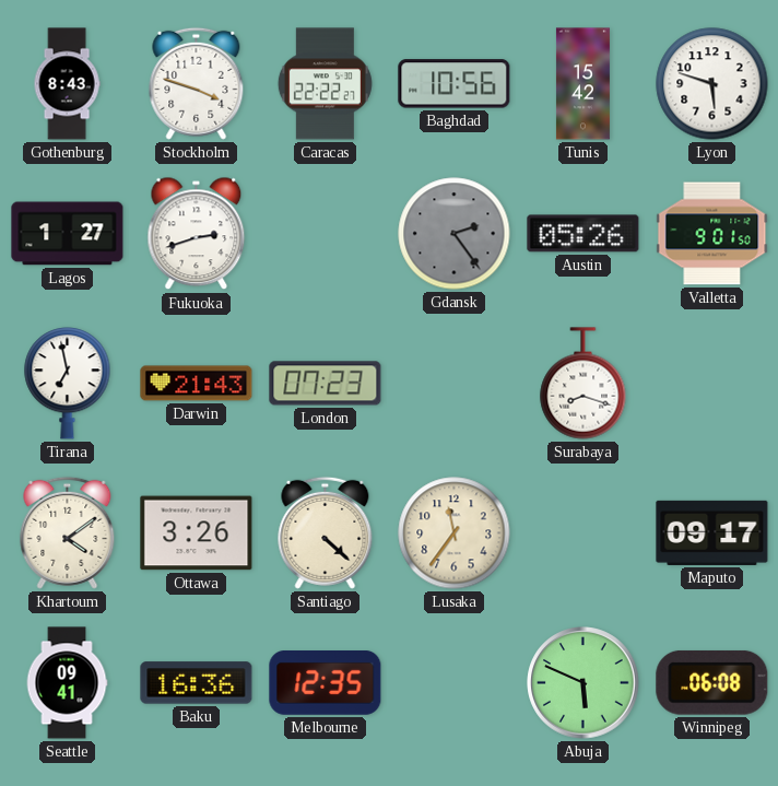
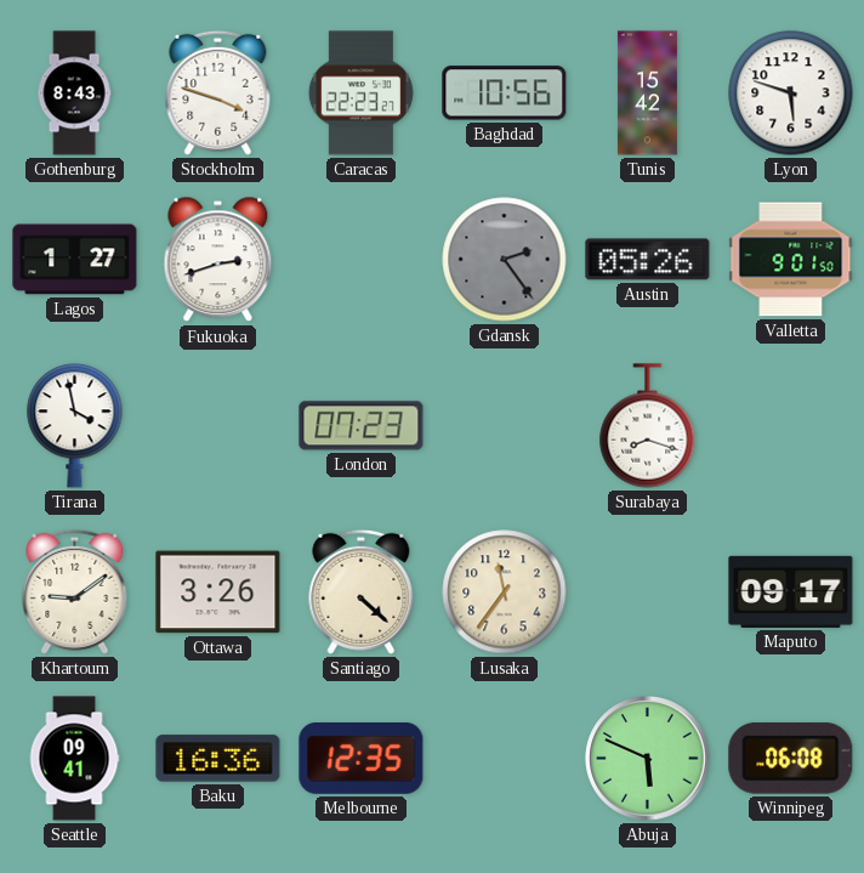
Caracas: 22:22 -> 22:23 (360, 93)
Tirana: 6:58 -> 3:58 (75, 426)
Darwin: 21:43 -> none (197, 384)
Khartoum: 4:09 -> 9:09 (75, 591)
